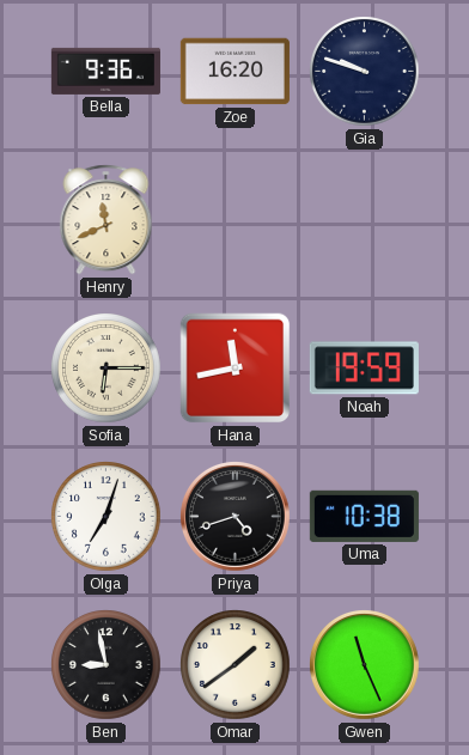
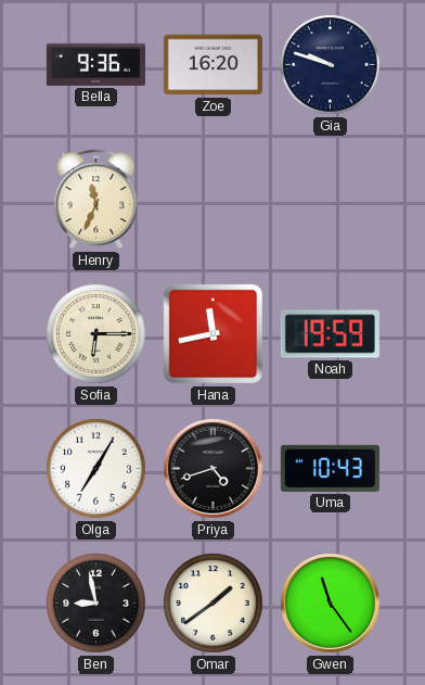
Henry: 11:41 -> 11:34 (96, 200)
Olga: 7:03 -> 7:05 (96, 469)
Uma: 10:38 -> 10:43 (330, 468)
Gwen: 11:26 -> 11:24 (331, 604)
